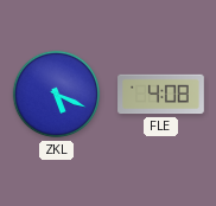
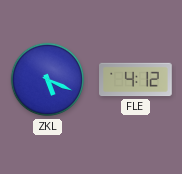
FLE: 4:08 -> 4:12 (136, 80)
